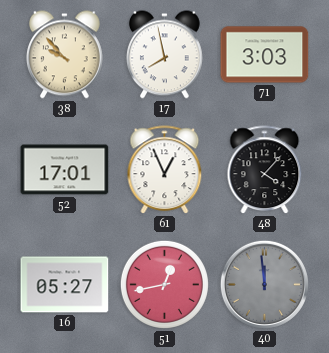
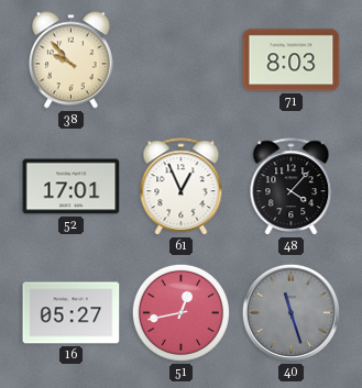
17: 7:58 -> none (164, 55)
71: 3:03 -> 8:03 (292, 60)
40: 11:59 -> 11:27 (290, 312)
